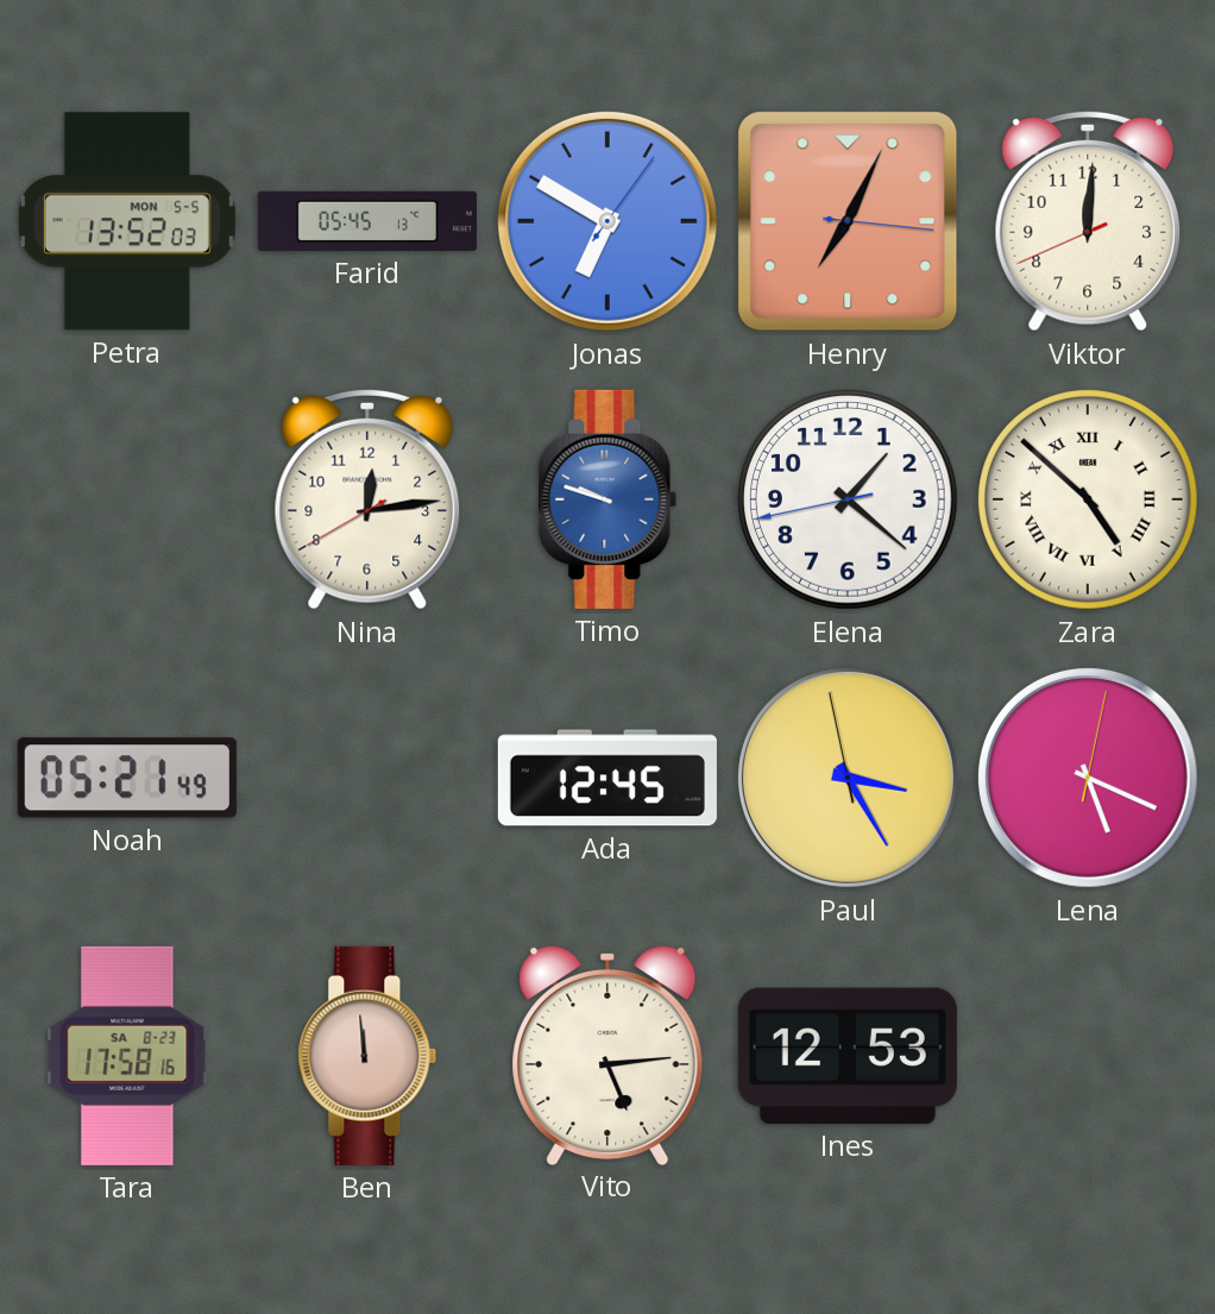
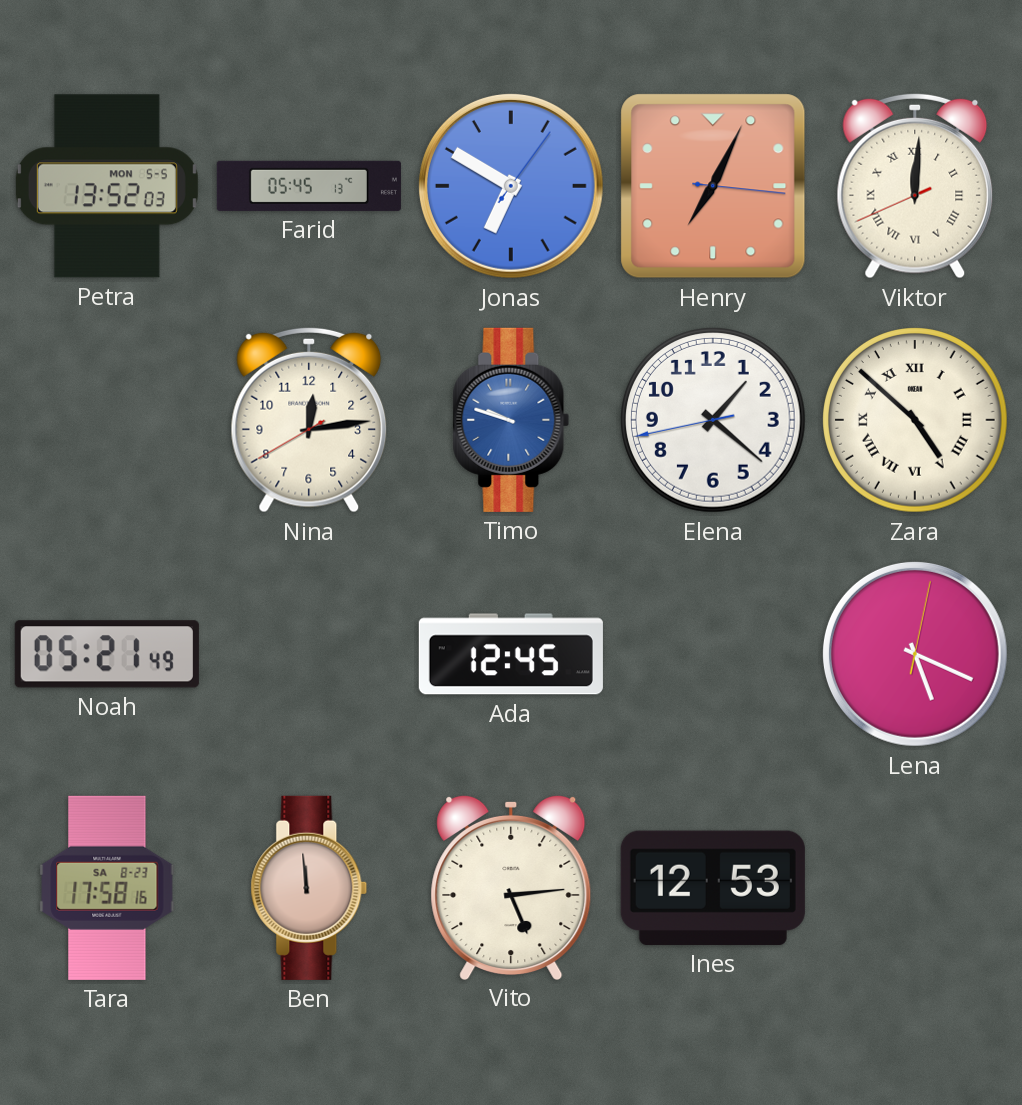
Viktor numerals: Arabic -> Roman (915, 186)
Paul: 3:24 -> none (848, 778)
